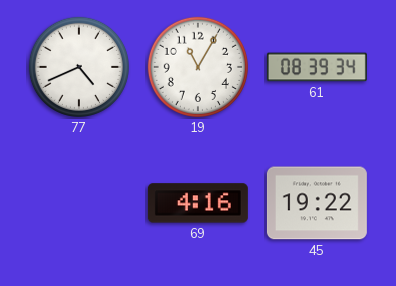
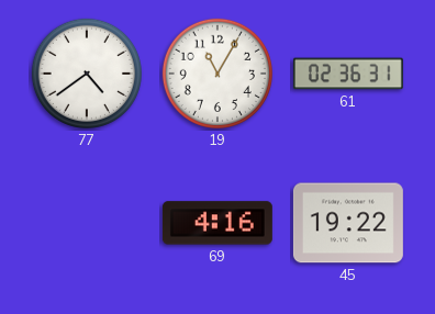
77: 4:41 -> 4:39 (87, 74)
61: 08:39 -> 02:36 (348, 74)
